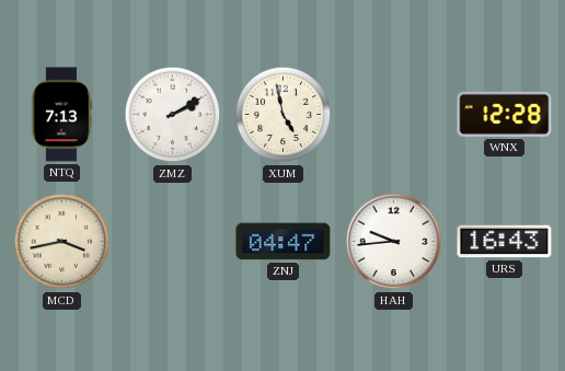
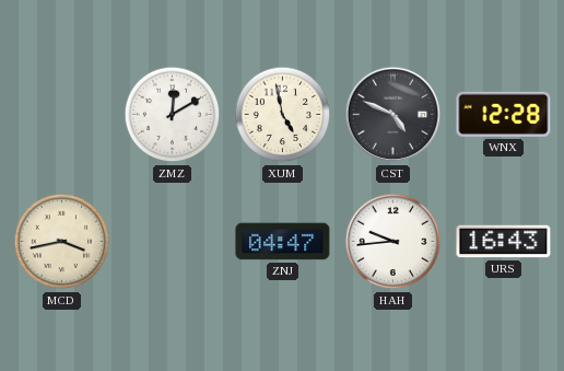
NTQ: 7:13 -> none (61, 115)
ZMZ: 2:10 -> 12:10 (173, 115)
CST: none -> 4:49 (393, 115)
